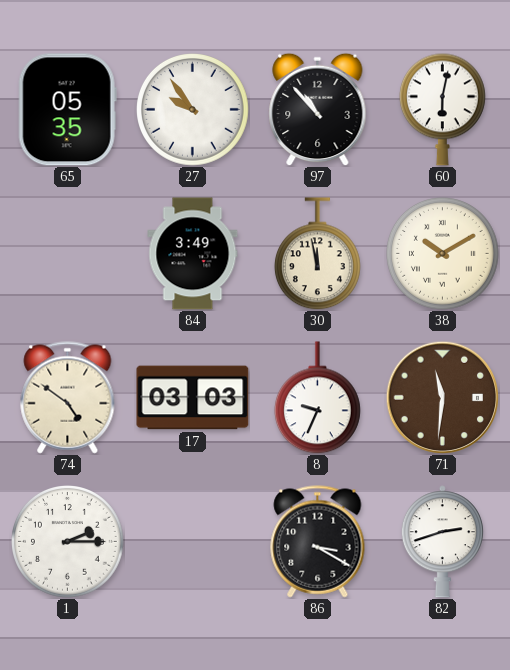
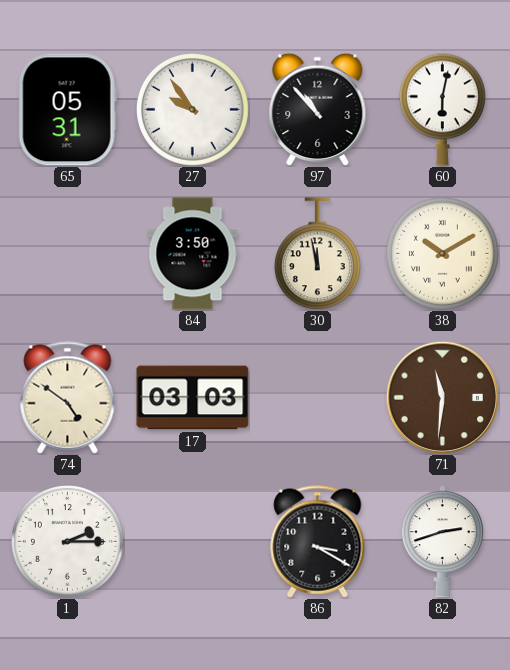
65: 05:35 -> 05:31 (67, 110)
84: 3:49 -> 3:50 (193, 254)
8: 9:34 -> none (317, 398)
